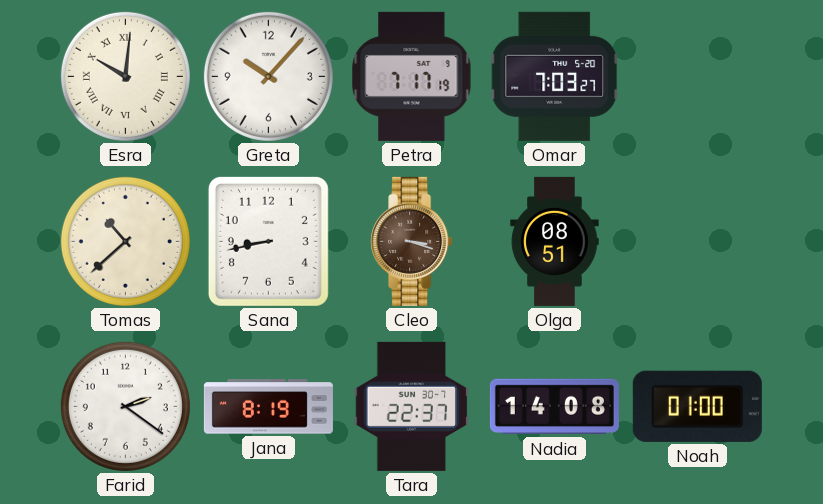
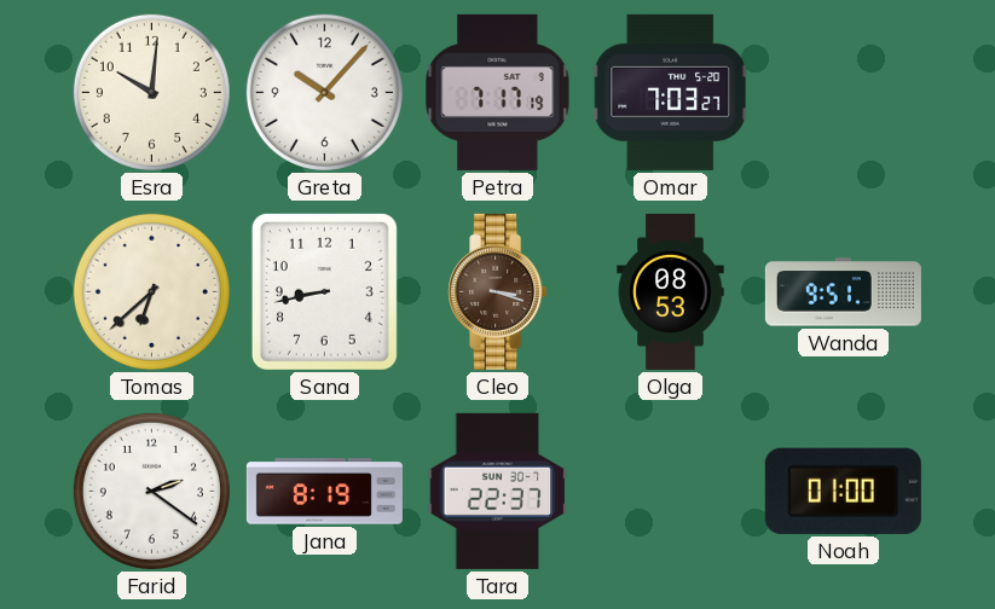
Esra numerals: Roman -> Arabic (151, 92)
Tomas: 10:38 -> 6:38 (151, 291)
Olga: 08:51 -> 08:53 (671, 291)
Wanda: none -> 9:51 (843, 292)
Nadia: 14:08 -> none (554, 407)
